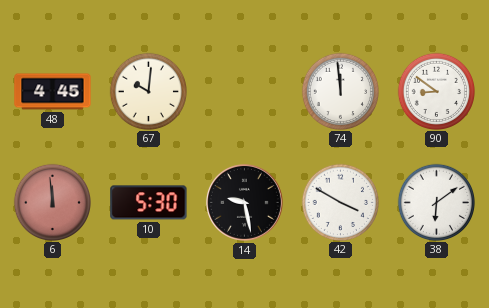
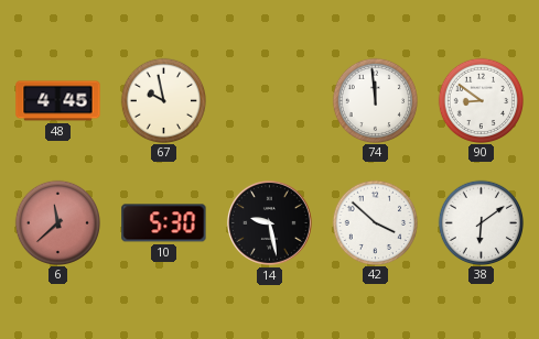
67: 10:01 -> 9:58 (163, 100)
6: 11:59 -> 11:38 (57, 222)
42: 3:50 -> 3:52 (375, 222)
